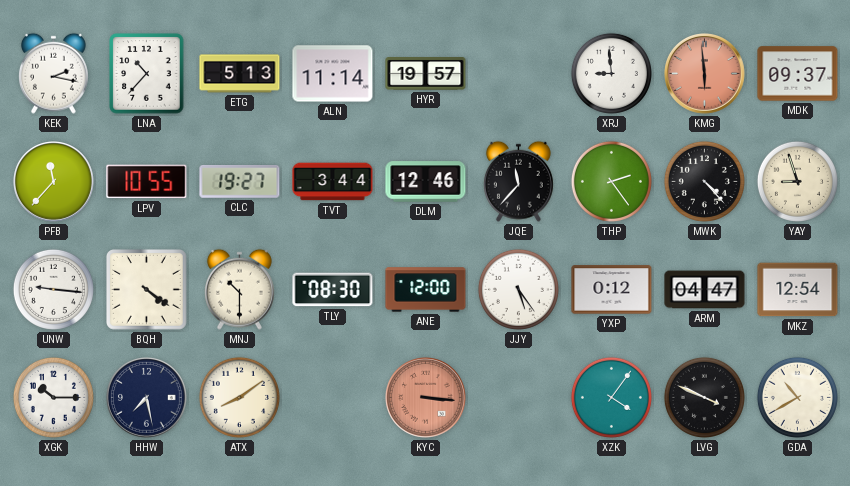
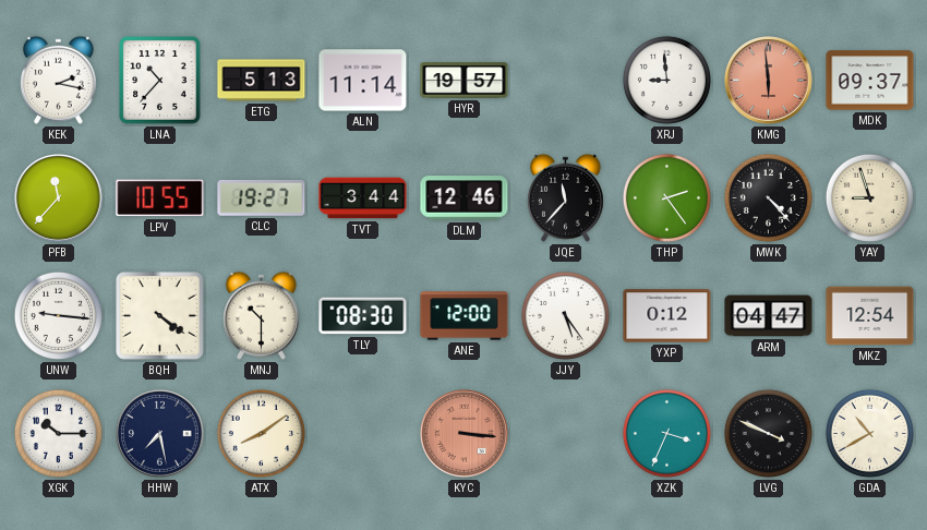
XZK: 4:06 -> 3:34 (666, 433)
